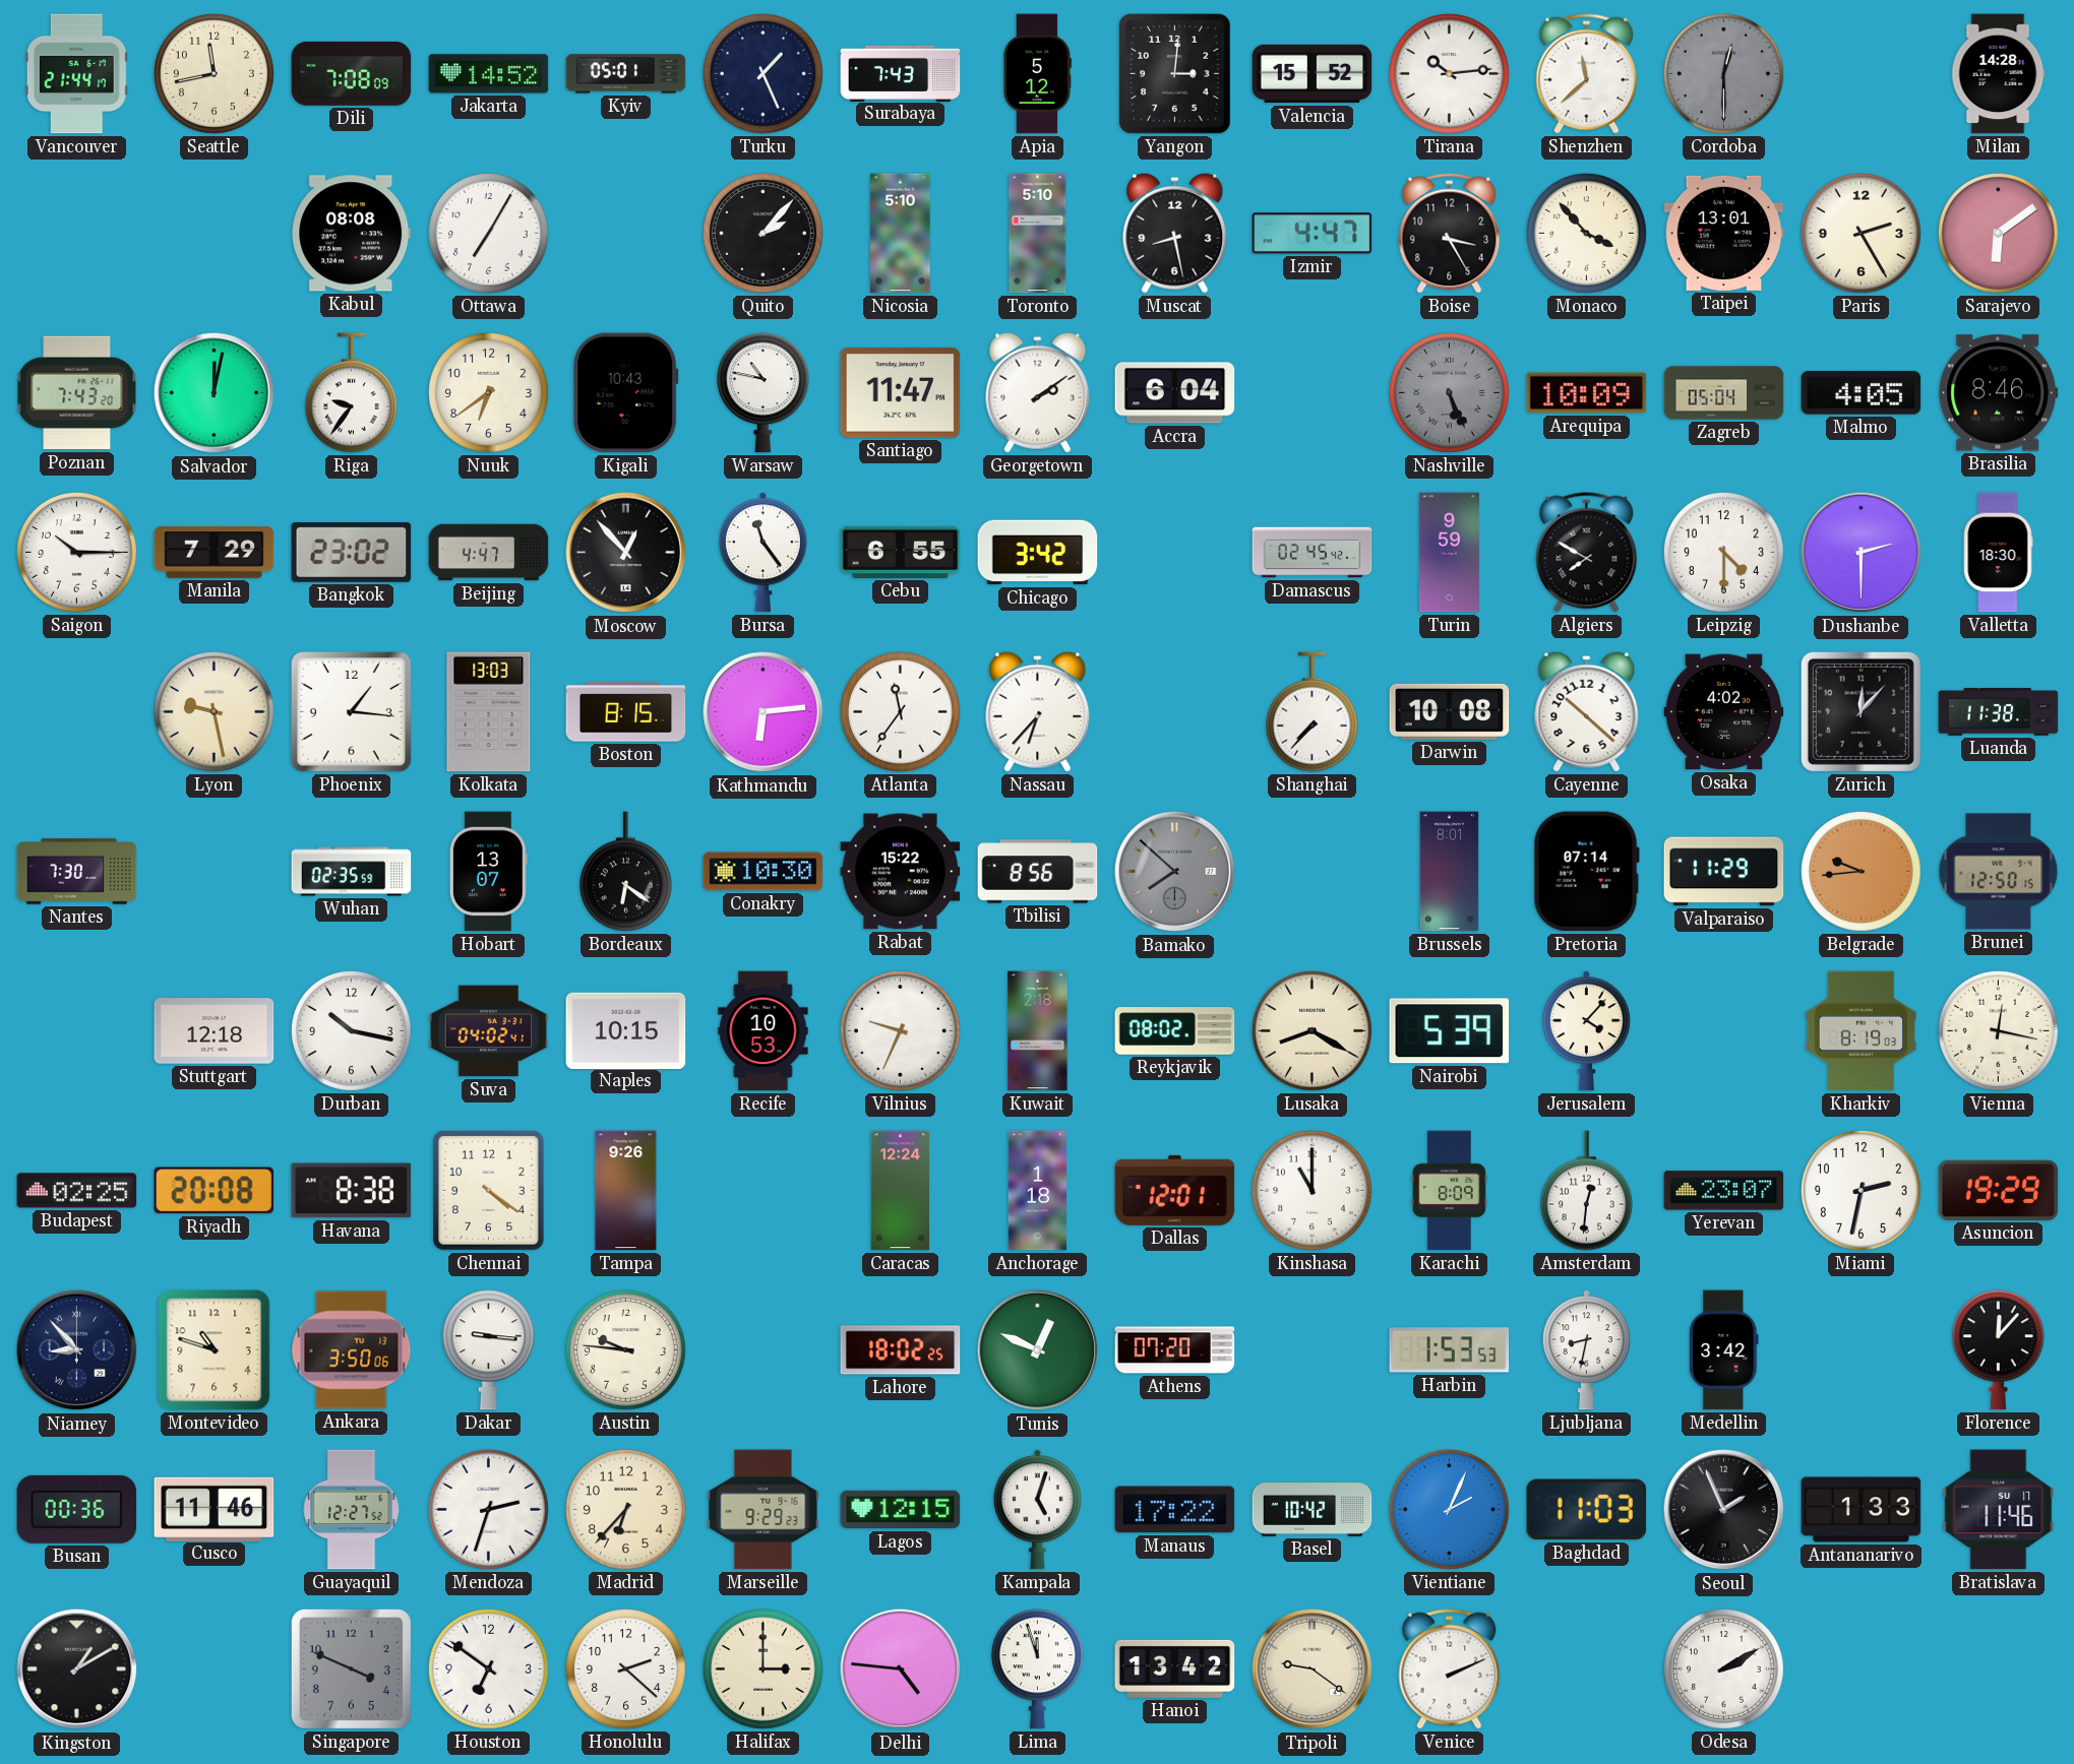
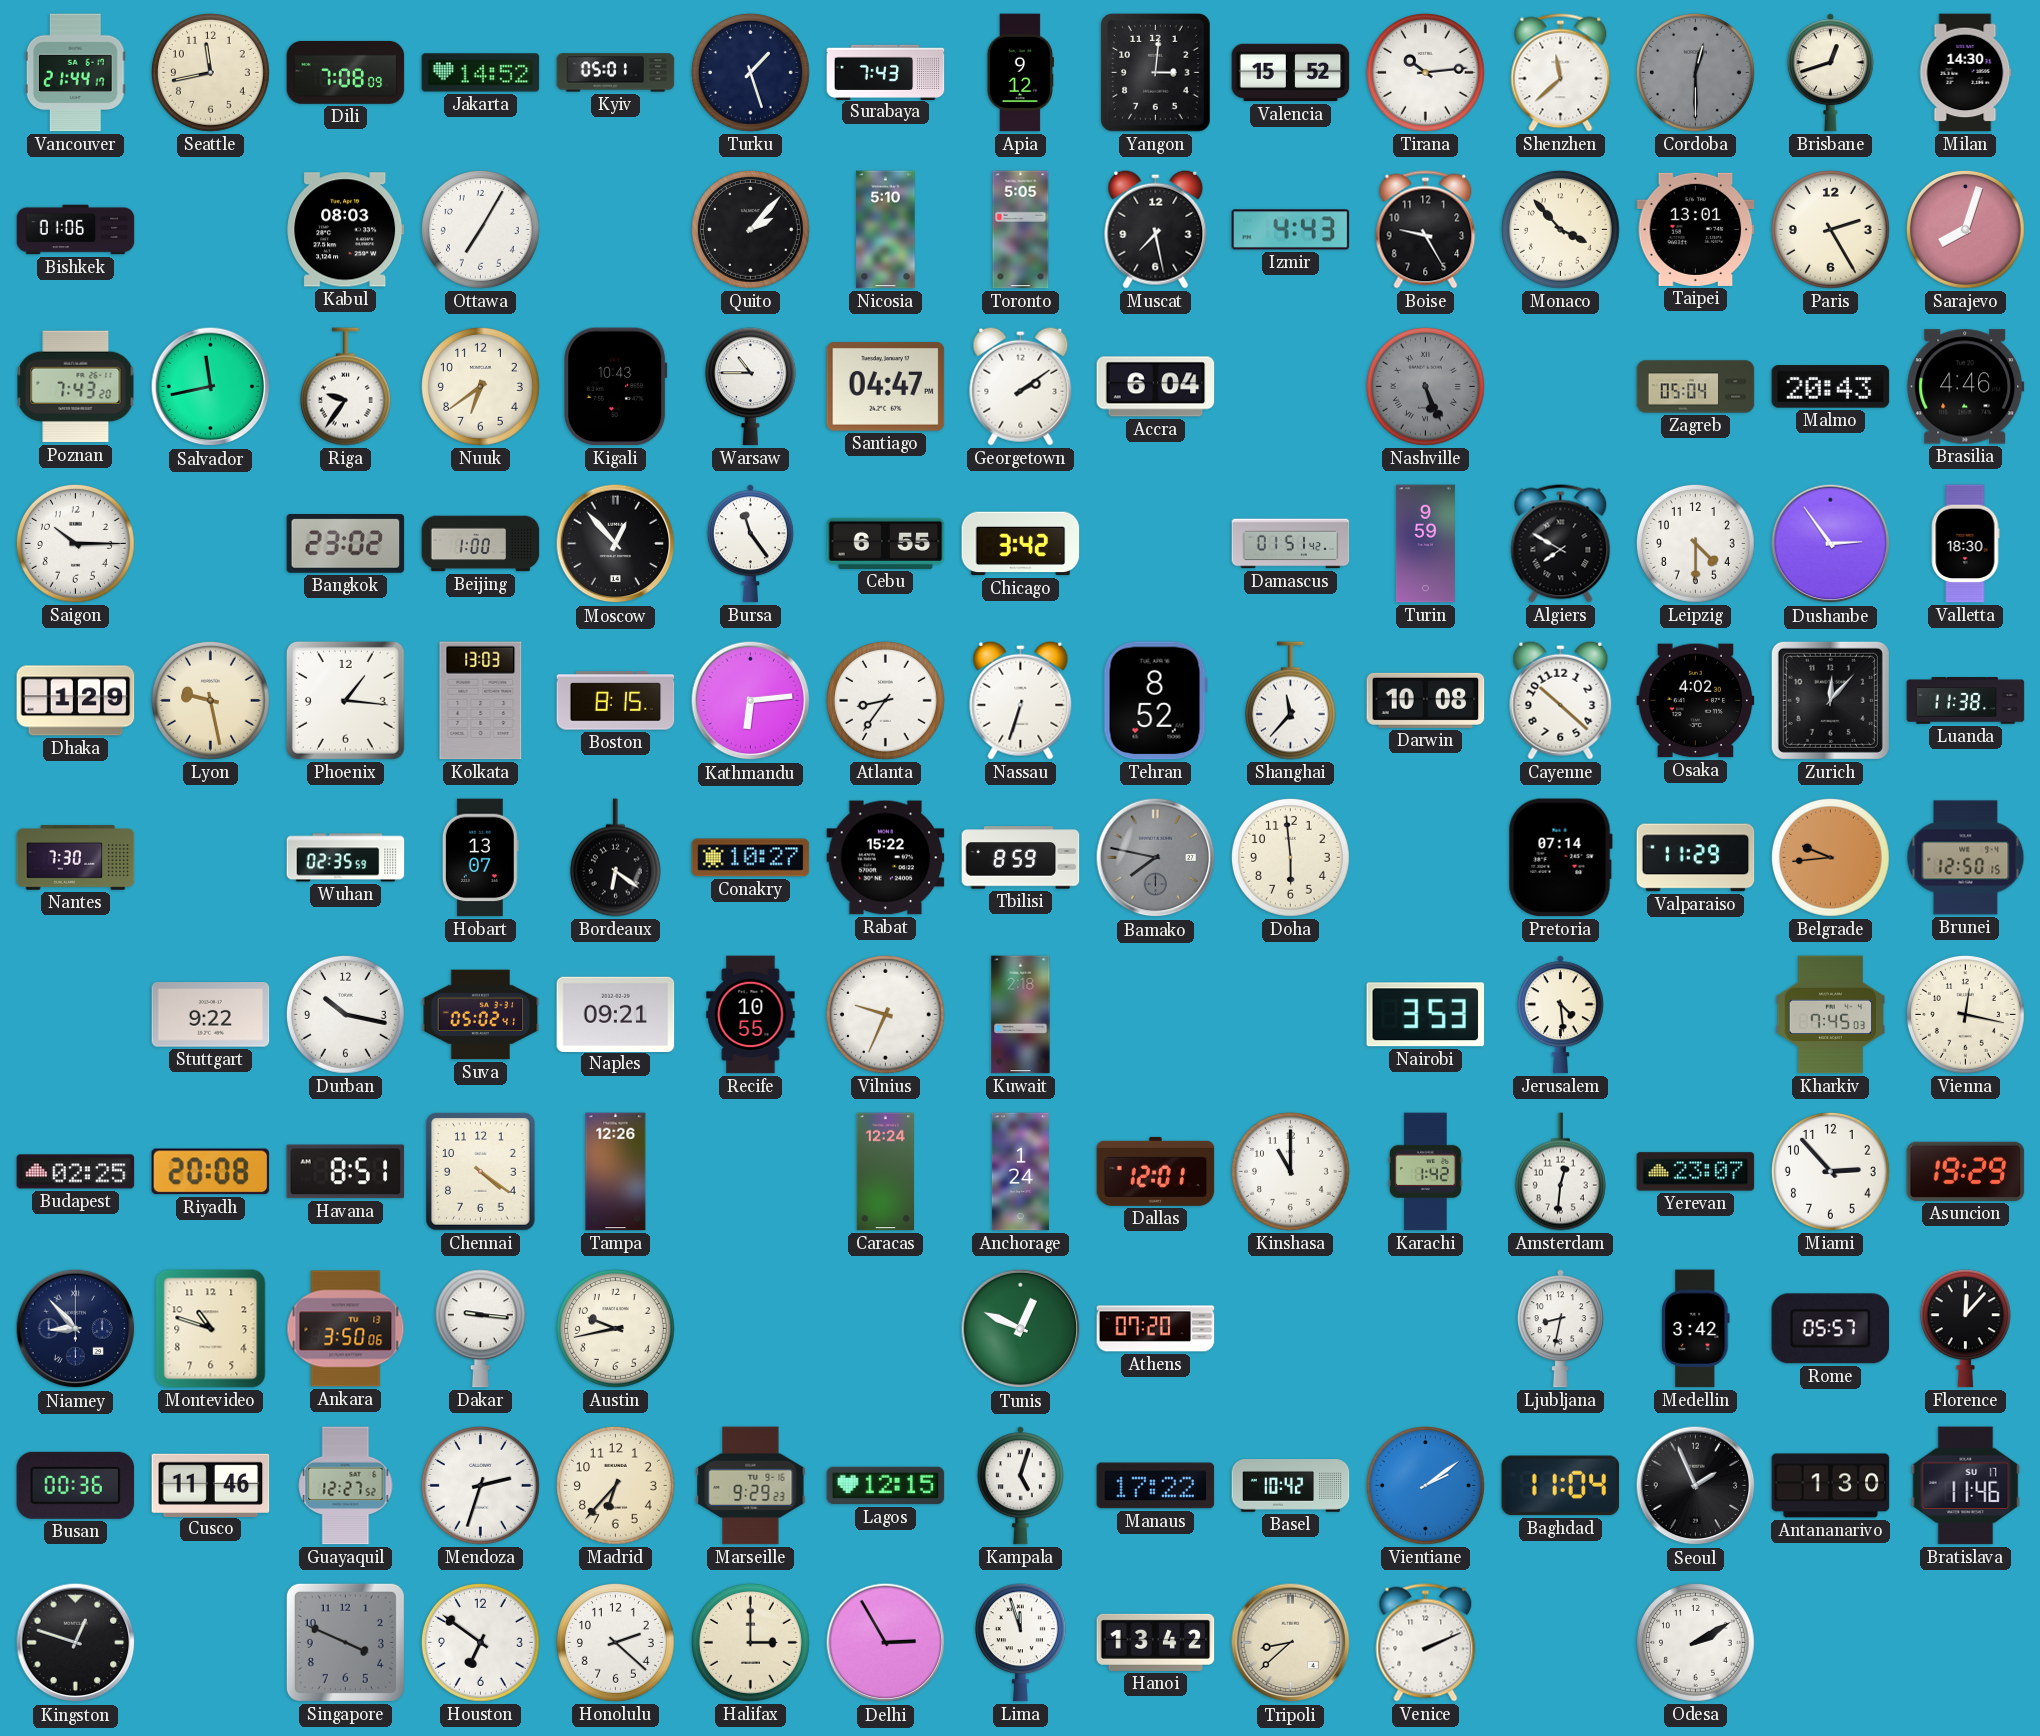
Turku: 1:26 -> 1:27 (750, 72)
Apia: 5:12 -> 9:12 (1020, 73)
Brisbane: none -> 12:42 (1830, 73)
Milan: 14:28 -> 14:30 (1966, 73)
Bishkek: none -> 01:06 (76, 230)
Kabul: 08:08 -> 08:03 (346, 230)
Toronto: 5:10 -> 5:05 (1021, 230)
Muscat: 8:28 -> 7:28 (1156, 229)
Izmir: 4:47 -> 4:43 (1291, 230)
Boise: 3:25 -> 9:25 (1426, 230)
Sarajevo: 6:09 -> 8:03 (1965, 229)
Salvador: 12:02 -> 11:43 (211, 387)
Warsaw: 10:47 -> 10:45 (750, 387)
Santiago: 11:47 -> 04:47 (886, 387)
Arequipa: 10:09 -> none (1587, 393)
Malmo: 4:05 -> 20:43 (1831, 387)
Brasilia: 8:46 -> 4:46 (1966, 387)
Manila: 7:29 -> none (215, 553)
Beijing: 4:47 -> 1:00 (481, 544)
Damascus: 02:45 -> 01:51 (1291, 544)
Dushanbe: 2:30 -> 2:54 (1831, 544)
Dhaka: none -> 1:29 (76, 701)
Atlanta: 11:36 -> 8:36 (885, 700)
Nassau: 6:37 -> 6:33 (1021, 700)
Tehran: none -> 8:52 (1155, 701)
Shanghai: 7:37 -> 11:37 (1290, 701)
Conakry: 10:30 -> 10:27 (751, 858)
Tbilisi: 8:56 -> 8:59 (1021, 858)
Bamako: 7:52 -> 7:47 (1156, 858)
Doha: none -> 5:59 (1290, 857)
Brussels: 8:01 -> none (1450, 872)
Stuttgart: 12:18 -> 9:22 (211, 1015)
Suva: 04:02 -> 05:02 (481, 1015)
Naples: 10:15 -> 09:21 (616, 1014)
Recife: 10:53 -> 10:55 (751, 1015)
Reykjavik: 08:02 -> none (1175, 1031)
Lusaka: 8:20 -> none (1311, 1030)
Nairobi: 5:39 -> 3:53 (1426, 1015)
Jerusalem: 4:07 -> 4:29 (1560, 1015)
Kharkiv: 8:19 -> 7:45 (1831, 1015)
Havana: 8:38 -> 8:51 (346, 1172)
Tampa: 9:26 -> 12:26 (616, 1172)
Anchorage: 1:18 -> 1:24 (1020, 1172)
Karachi: 8:09 -> 1:42 (1425, 1172)
Miami: 2:32 -> 2:53 (1830, 1171)
Austin: 9:46 -> 9:43 (615, 1328)
Lahore: 18:02 -> none (901, 1350)
Harbin: 1:53 -> none (1450, 1350)
Rome: none -> 05:57 (1831, 1329)
Vientiane: 2:04 -> 2:09 (1425, 1485)
Baghdad: 11:03 -> 11:04 (1561, 1486)
Antananarivo: 1:33 -> 1:30 (1831, 1486)
Kingston: 1:10 -> 12:48 (76, 1643)
Delhi: 4:46 -> 2:55 (886, 1643)
Tripoli: 9:21 -> 8:38 (1291, 1643)
